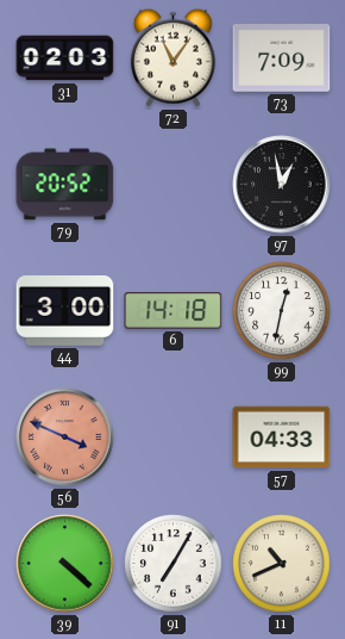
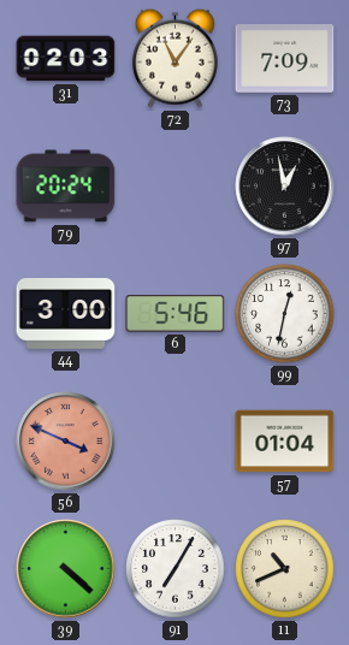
79: 20:52 -> 20:24 (66, 187)
6: 14:18 -> 5:46 (176, 314)
57: 04:33 -> 01:04 (285, 442)
